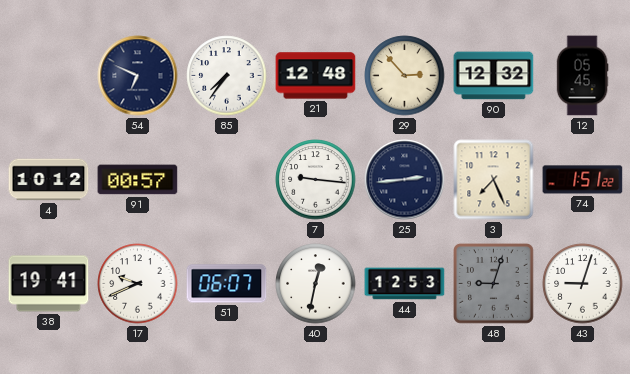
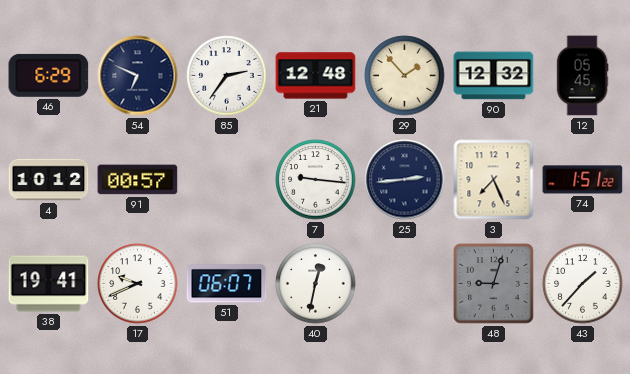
46: none -> 6:29 (49, 75)
85: 7:36 -> 2:36 (227, 76)
29: 2:53 -> 1:53 (405, 76)
44: 12:53 -> none (405, 284)
43: 9:03 -> 1:37 (583, 284)
